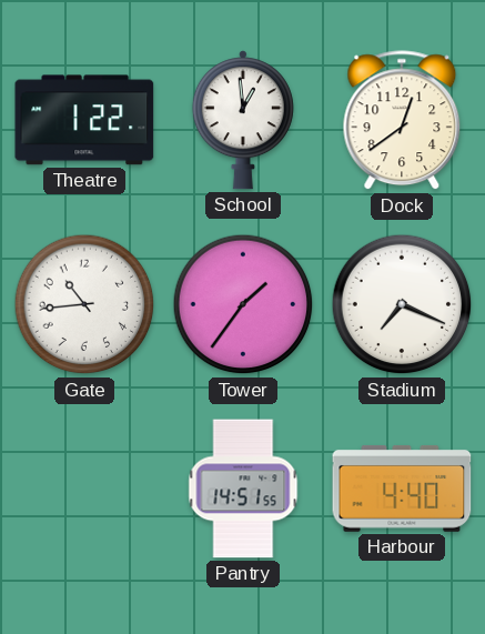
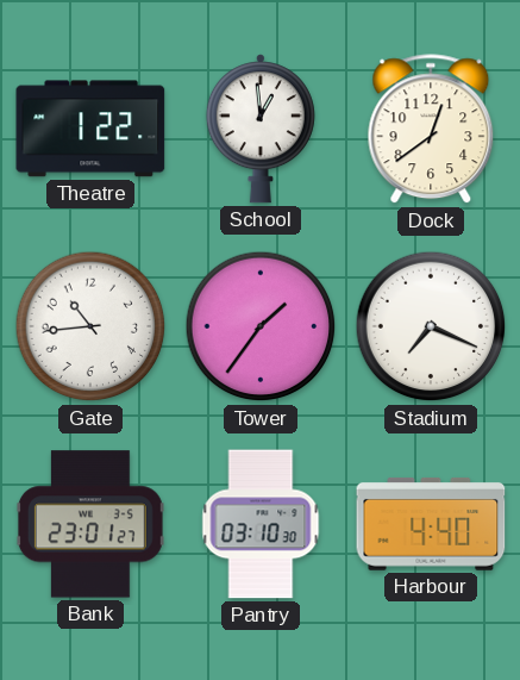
Bank: none -> 23:01 (90, 524)
Pantry: 14:51 -> 03:10 (261, 524)
